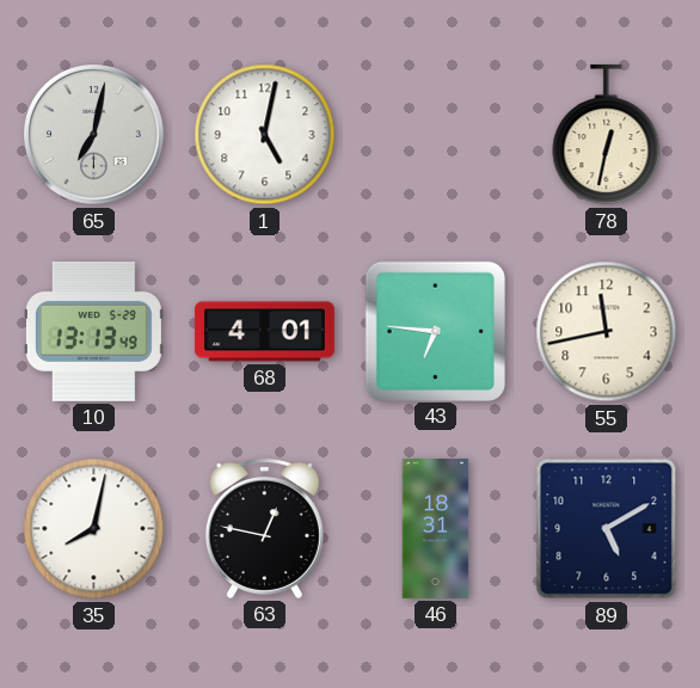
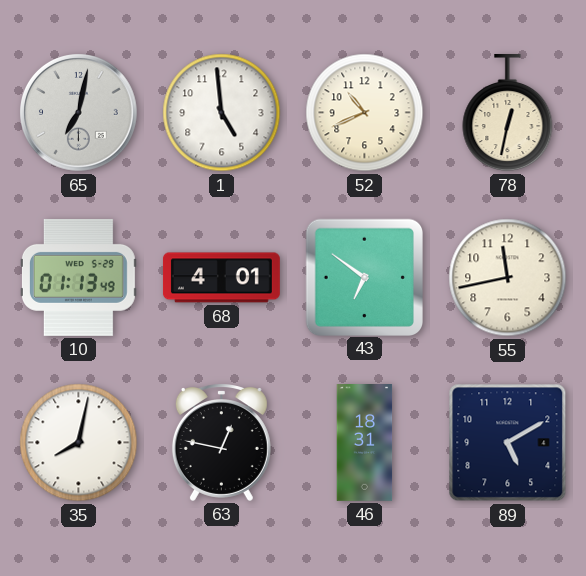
1: 5:02 -> 4:59 (222, 113)
52: none -> 10:41 (365, 113)
10: 13:13 -> 01:13 (78, 277)
43: 6:46 -> 6:51 (364, 277)
